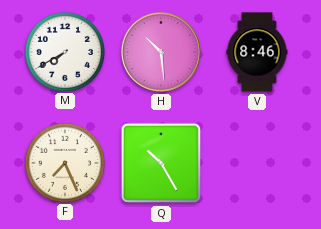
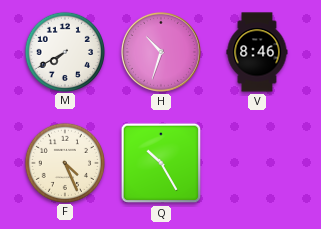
H: 10:29 -> 10:33 (161, 52)
F: 7:26 -> 4:26 (64, 162)
